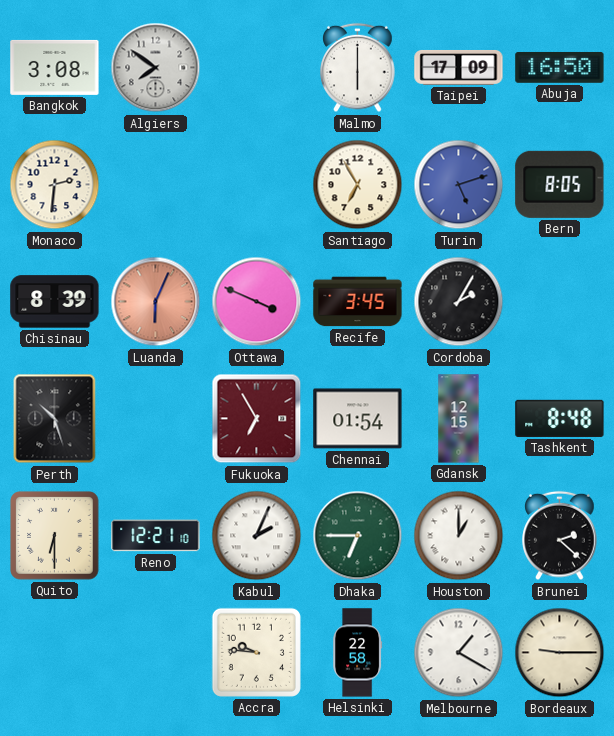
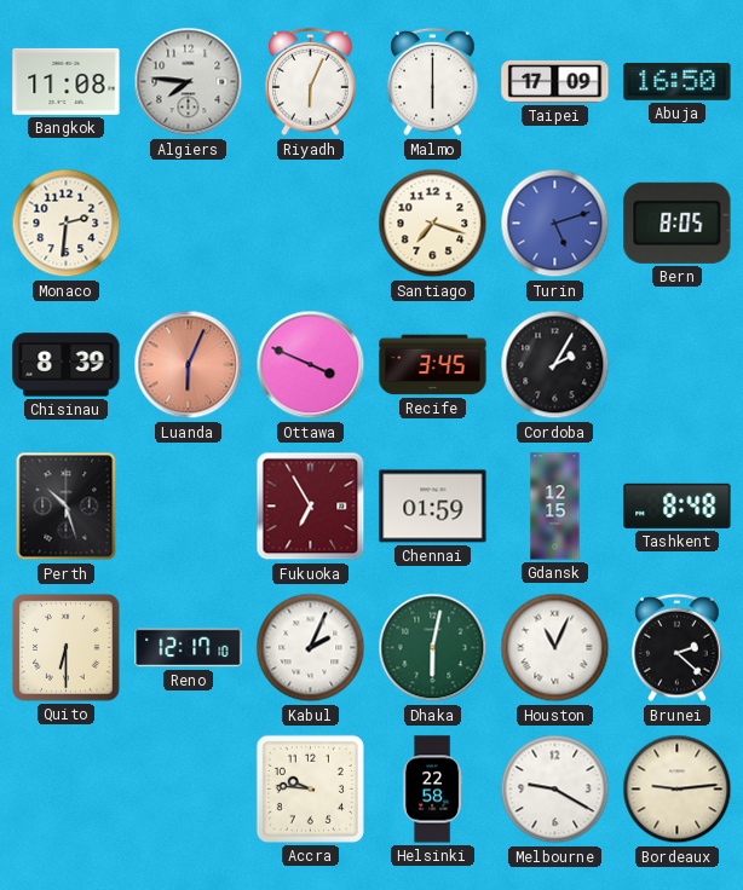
Bangkok: 3:08 -> 11:08 (67, 81)
Algiers: 7:51 -> 7:46 (189, 82)
Riyadh: none -> 6:04 (311, 82)
Santiago: 6:55 -> 7:18 (433, 224)
Chennai: 01:54 -> 01:59 (433, 507)
Reno: 12:21 -> 12:17 (189, 648)
Dhaka: 6:45 -> 6:02 (433, 648)
Houston: 1:00 -> 11:04 (555, 648)
Melbourne: 1:20 -> 9:20 (555, 790)
Bordeaux: 9:15 -> 9:14 (678, 790)
